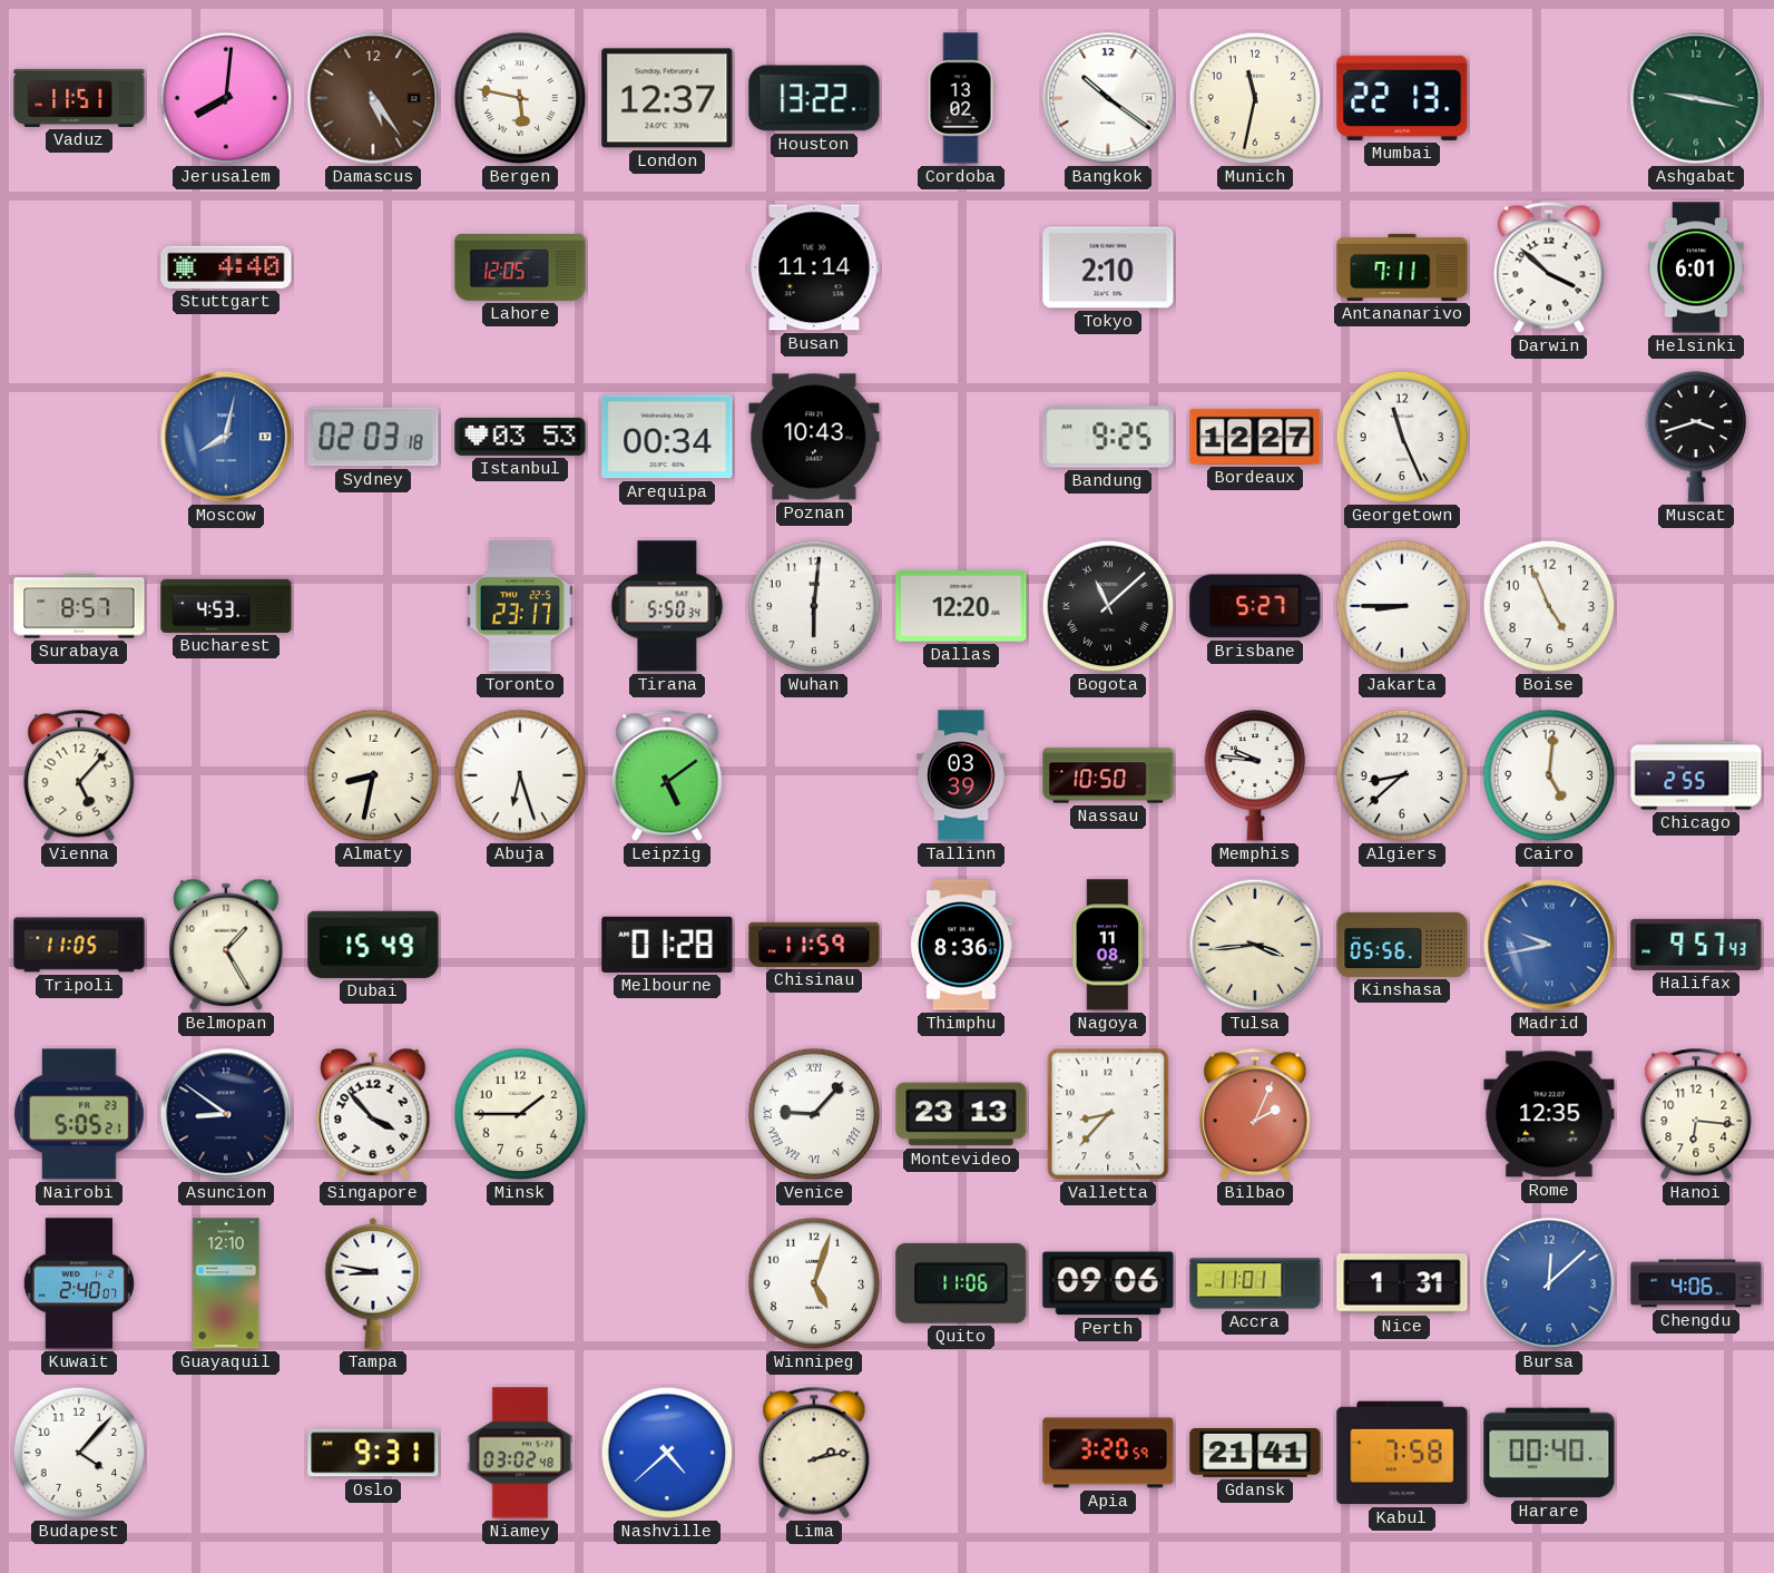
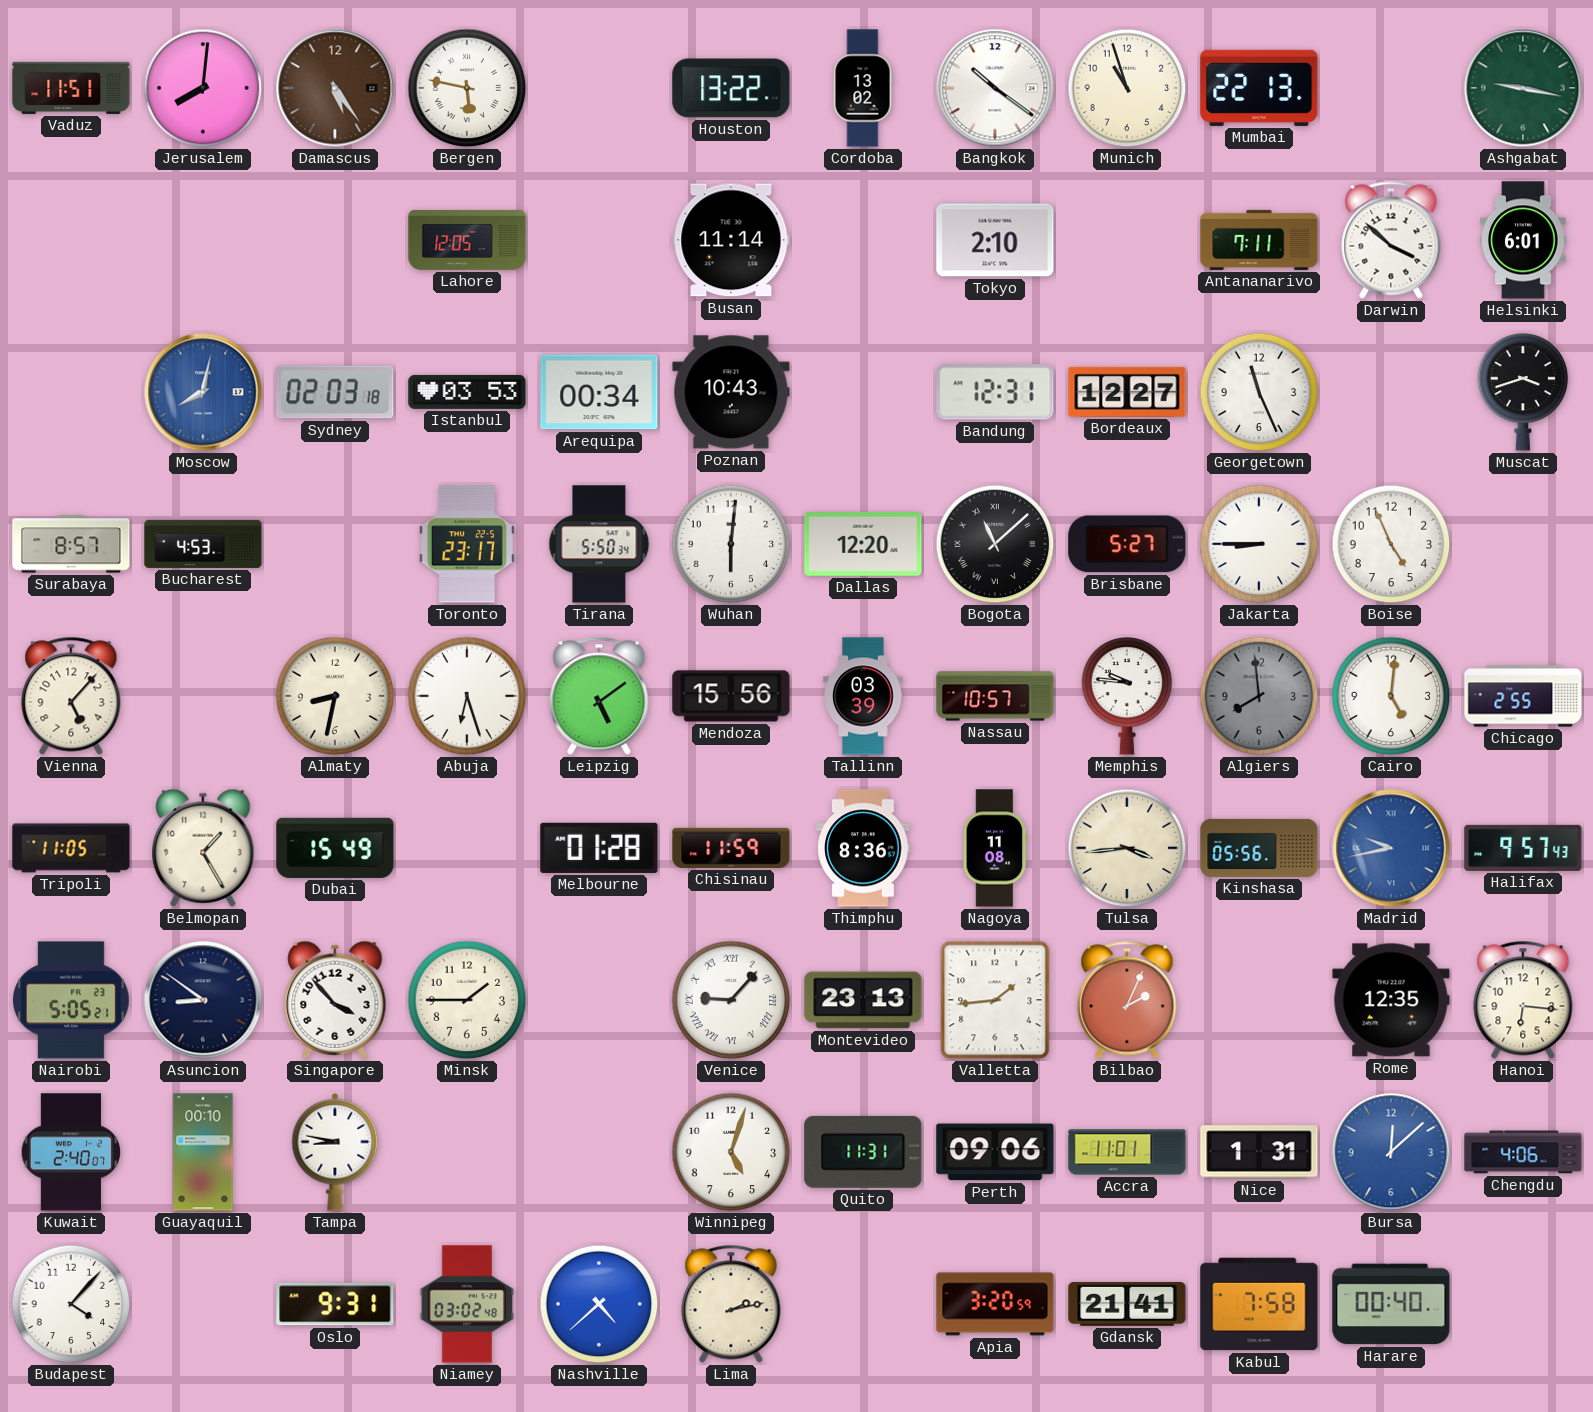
London: 12:37 -> none (667, 98)
Munich: 11:32 -> 10:57 (1127, 88)
Stuttgart: 4:40 -> none (226, 267)
Bandung: 9:25 -> 12:31 (995, 392)
Mendoza: none -> 15:56 (731, 696)
Nassau: 10:50 -> 10:57 (995, 696)
Algiers: 8:38 -> 7:59 (1259, 696)
Algiers dial: white -> grey (1259, 696)
Valletta: 8:37 -> 1:44 (995, 1000)
Guayaquil: 12:10 -> 00:10 (203, 1152)
Quito: 11:06 -> 11:31 (863, 1152)
